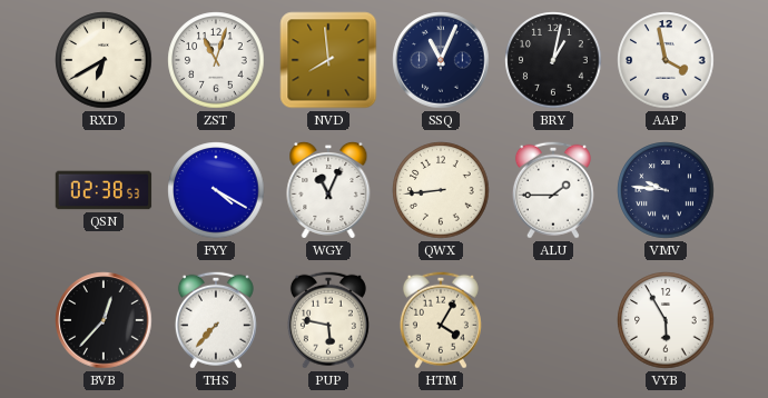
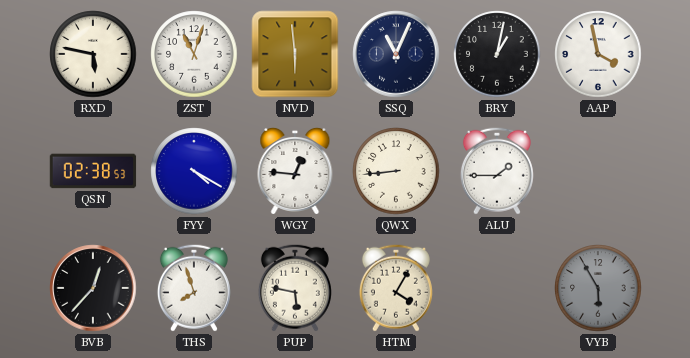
RXD: 6:40 -> 5:47 (93, 54)
NVD: 7:59 -> 5:59 (295, 54)
WGY: 11:04 -> 12:46 (295, 171)
VMV: 9:46 -> none (666, 190)
THS: 7:37 -> 7:57 (194, 288)
VYB dial: white -> grey (598, 288)
